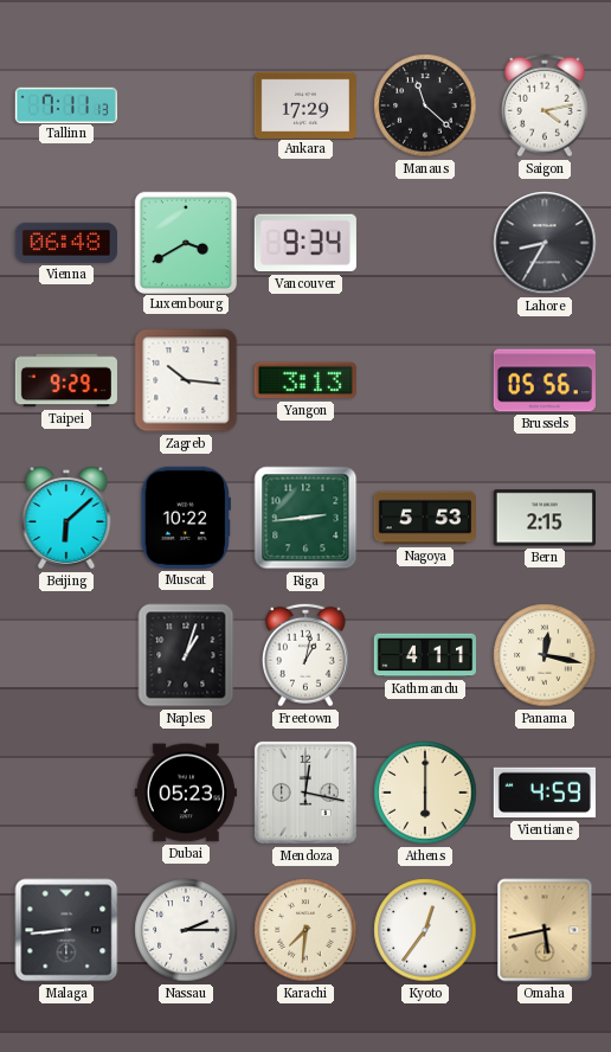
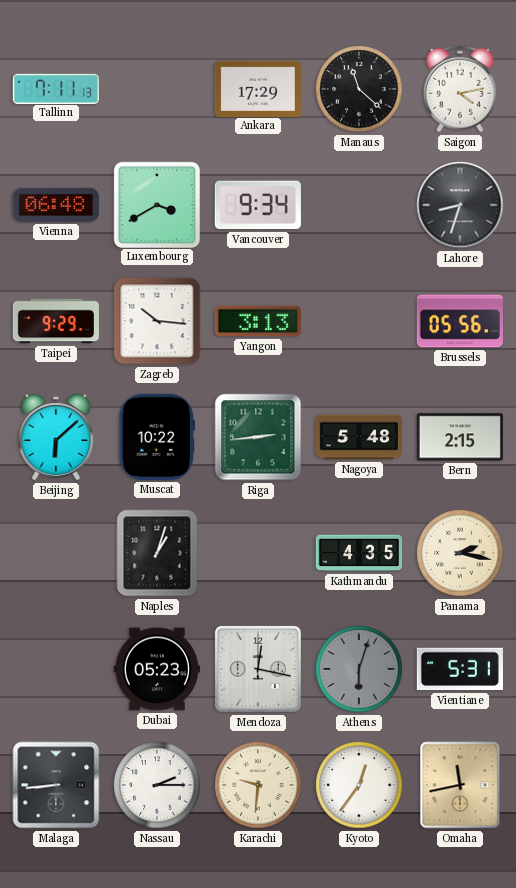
Lahore: 8:35 -> 8:33 (460, 205)
Nagoya: 5:53 -> 5:48 (358, 437)
Freetown: 1:02 -> none (307, 655)
Kathmandu: 4:11 -> 4:35 (358, 553)
Panama: 12:17 -> 2:17 (460, 553)
Athens: 6:00 -> 6:03 (359, 669)
Athens dial: cream -> grey (359, 669)
Vientiane: 4:59 -> 5:31 (460, 669)
Karachi: 7:31 -> 9:31 (258, 785)
Omaha: 5:43 -> 11:43 (460, 785)
